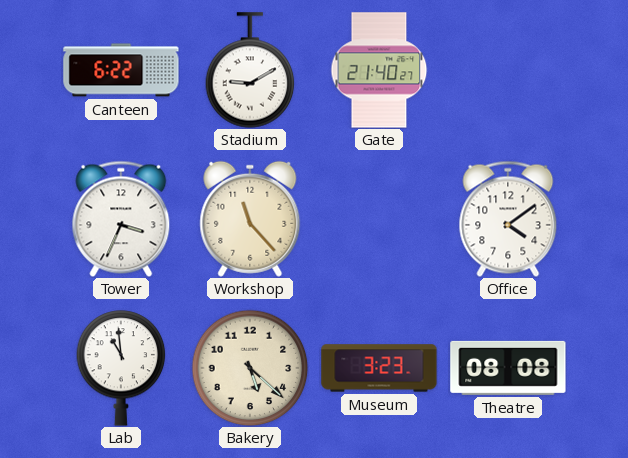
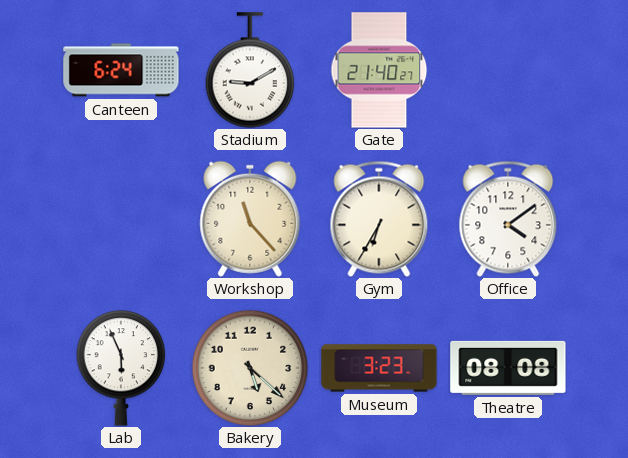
Canteen: 6:22 -> 6:24 (121, 70)
Tower: 3:34 -> none (121, 219)
Gym: none -> 6:35 (379, 219)
Lab: 10:59 -> 5:56 (121, 368)
